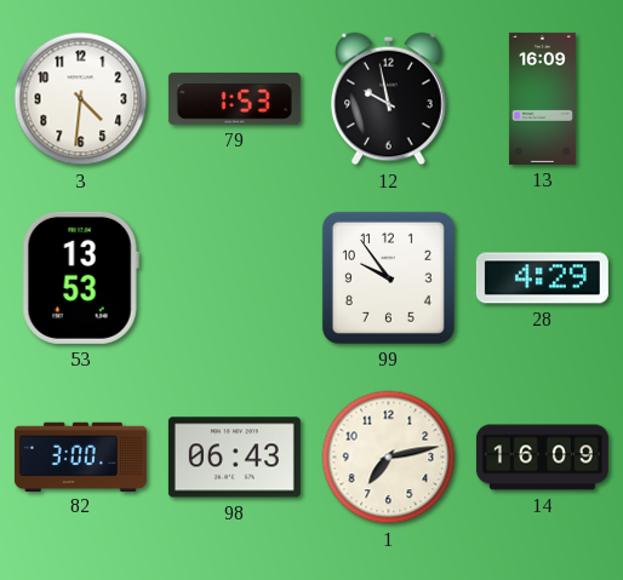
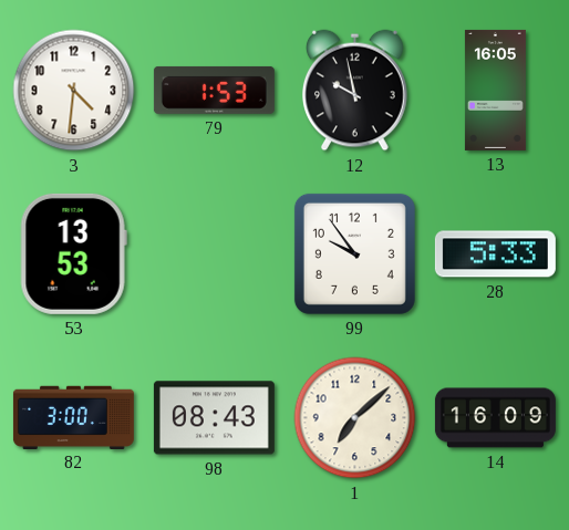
13: 16:09 -> 16:05 (495, 90)
28: 4:29 -> 5:33 (495, 254)
98: 06:43 -> 08:43 (214, 418)
1: 7:13 -> 7:08 (355, 418)
